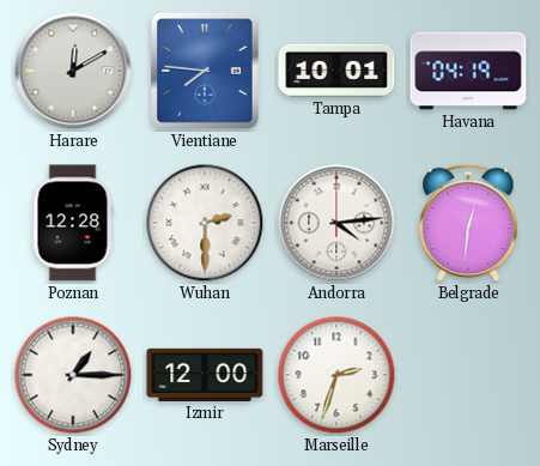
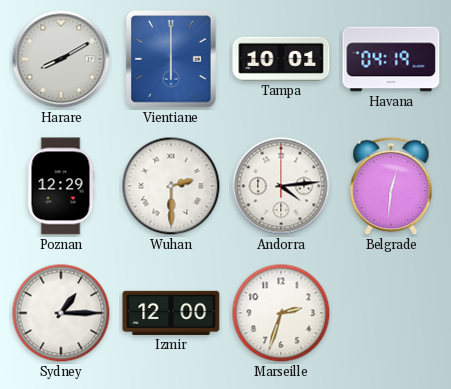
Harare: 12:10 -> 8:10 (61, 59)
Vientiane: 7:46 -> 6:00 (171, 59)
Poznan: 12:28 -> 12:29 (61, 186)
